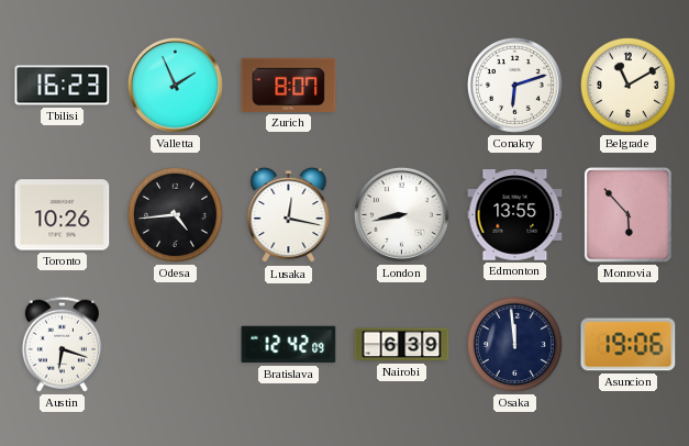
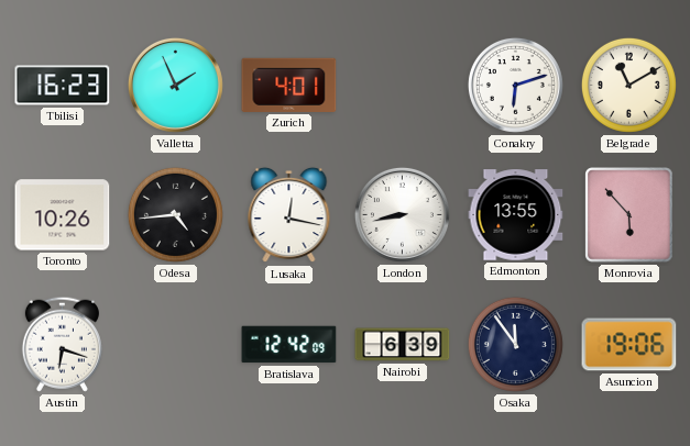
Zurich: 8:07 -> 4:01 (289, 85)
Osaka: 11:59 -> 11:54 (515, 344)
